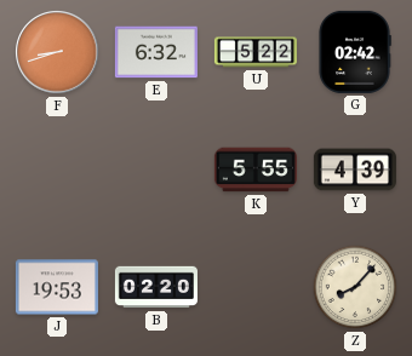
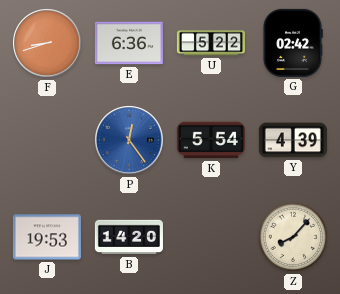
E: 6:32 -> 6:36 (129, 43)
P: none -> 12:24 (129, 140)
K: 5:55 -> 5:54 (211, 140)
B: 02:20 -> 14:20 (129, 237)
